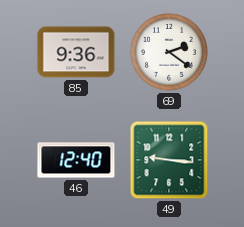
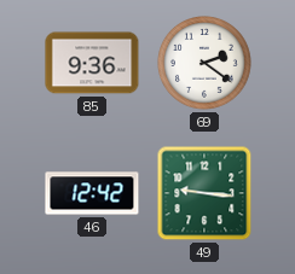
46: 12:40 -> 12:42 (92, 193)
